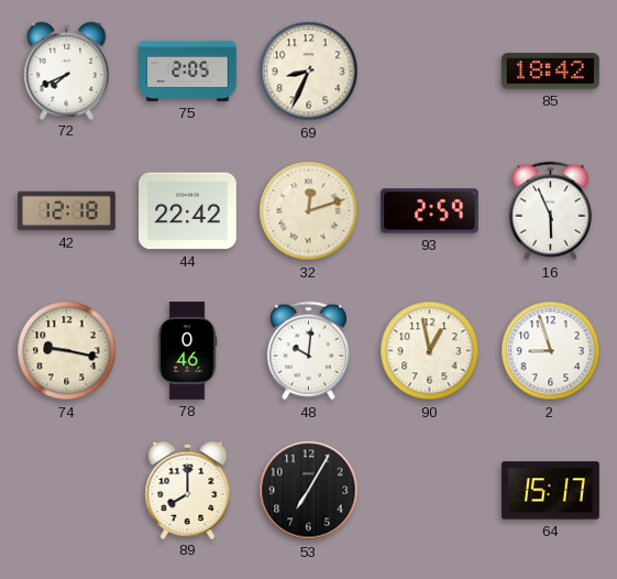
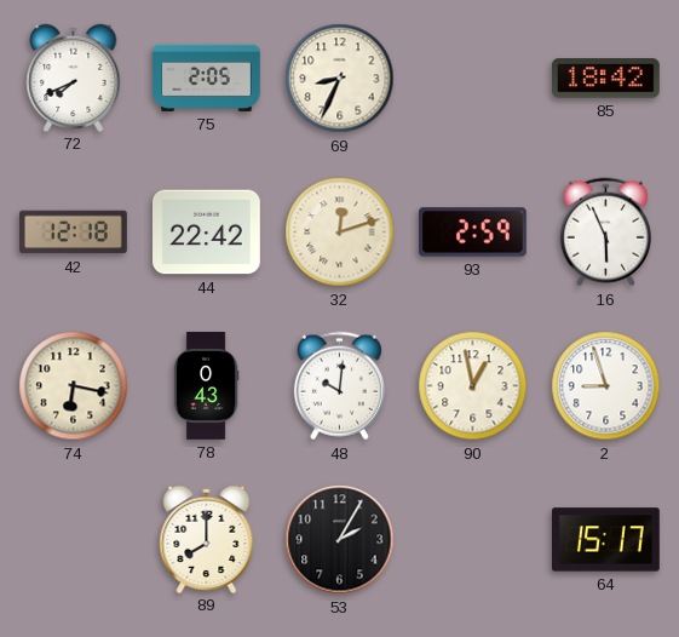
74: 9:17 -> 6:17 (74, 386)
78: 0:46 -> 0:43 (206, 386)
53: 7:05 -> 2:05 (340, 540)
